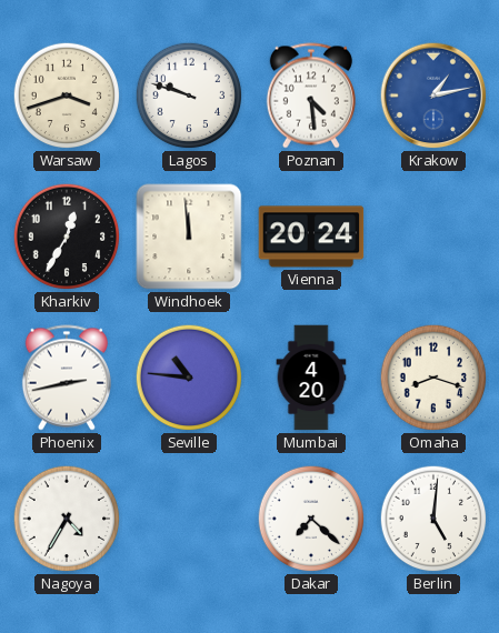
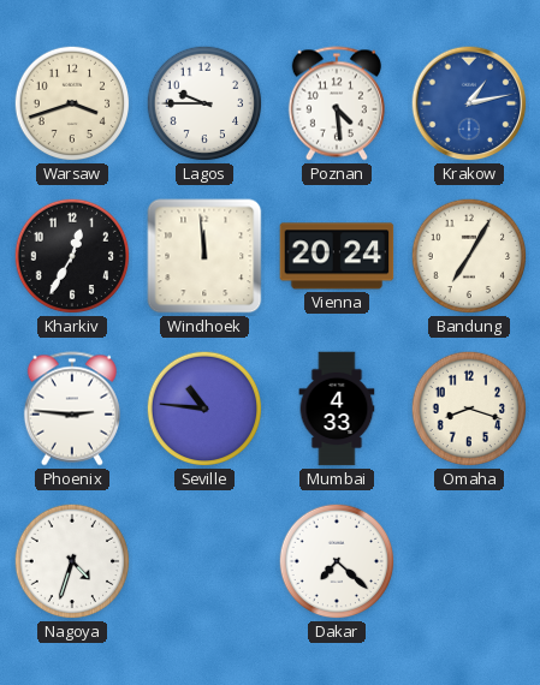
Lagos: 9:48 -> 9:45 (204, 103)
Bandung: none -> 7:05 (469, 256)
Phoenix: 2:43 -> 2:46 (72, 409)
Mumbai: 4:20 -> 4:33 (337, 409)
Nagoya: 4:35 -> 4:33 (72, 561)
Berlin: 5:01 -> none (433, 519)
